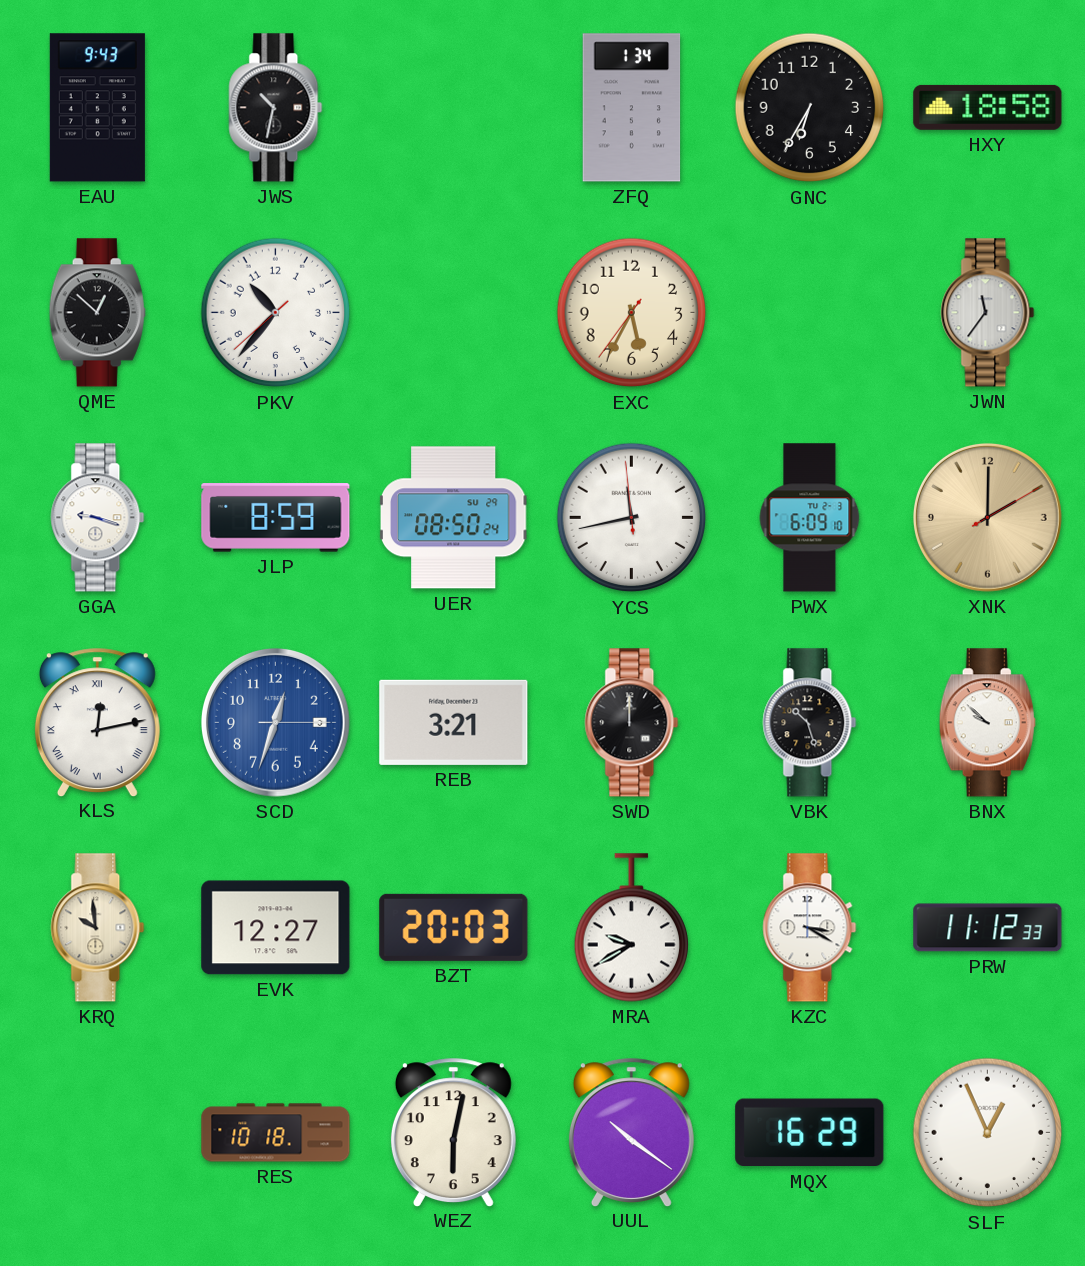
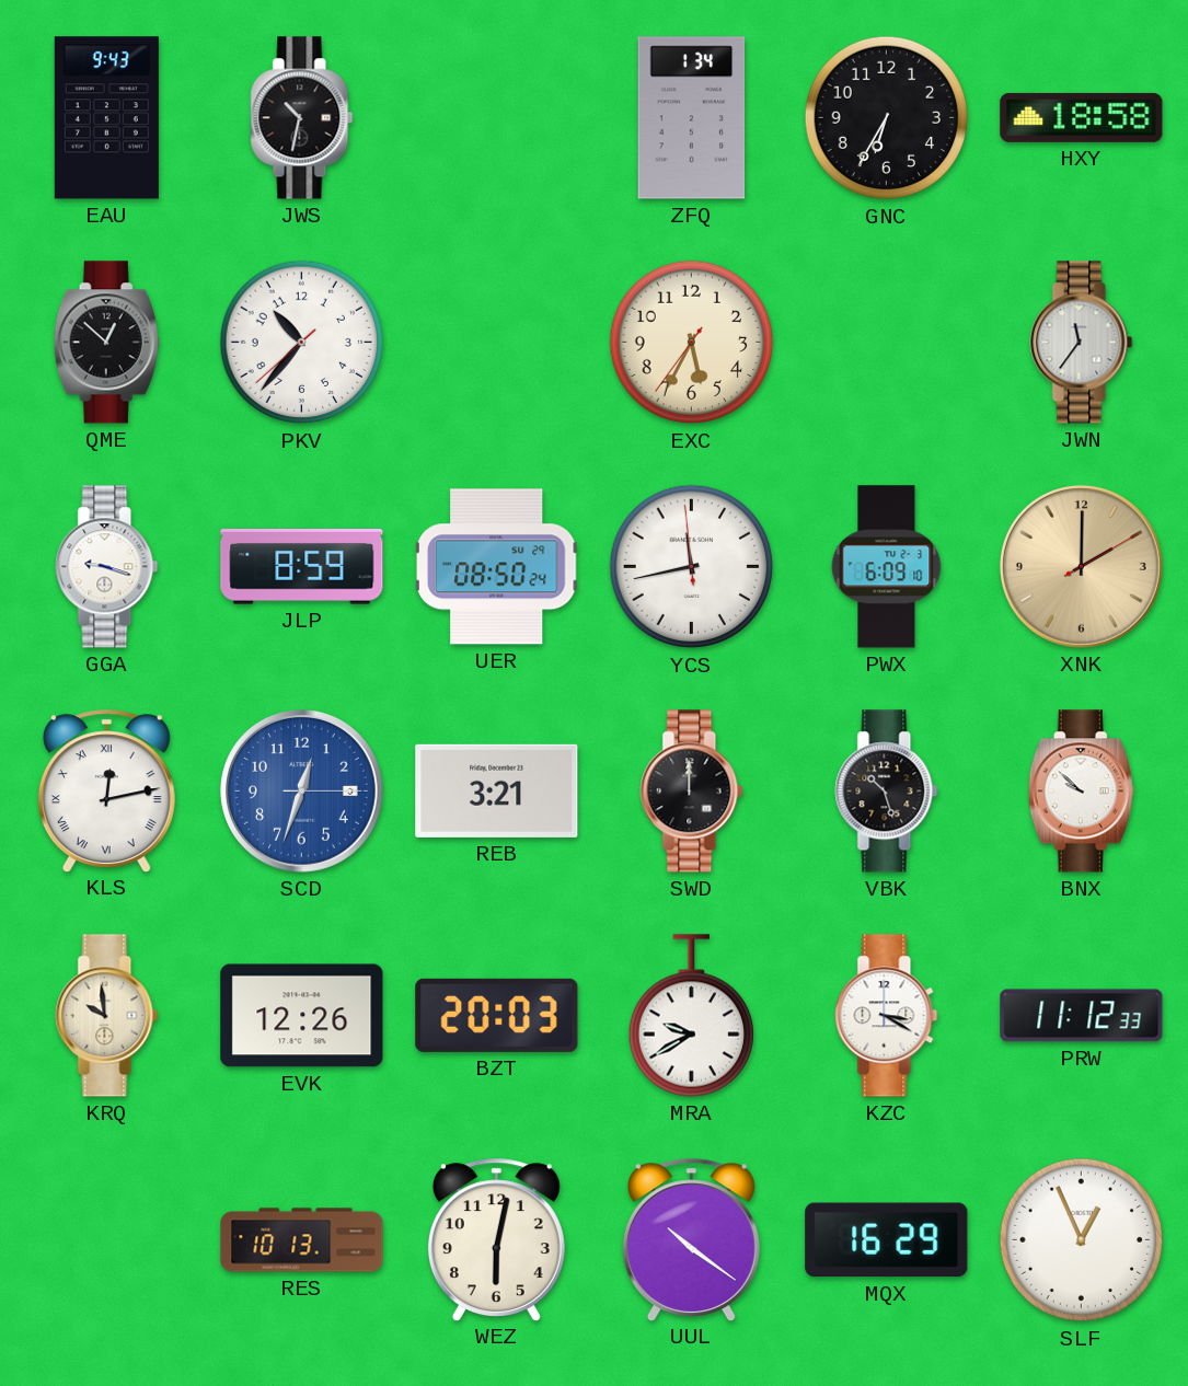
EVK: 12:27 -> 12:26 (302, 1016)
RES: 10:18 -> 10:13 (302, 1240)
